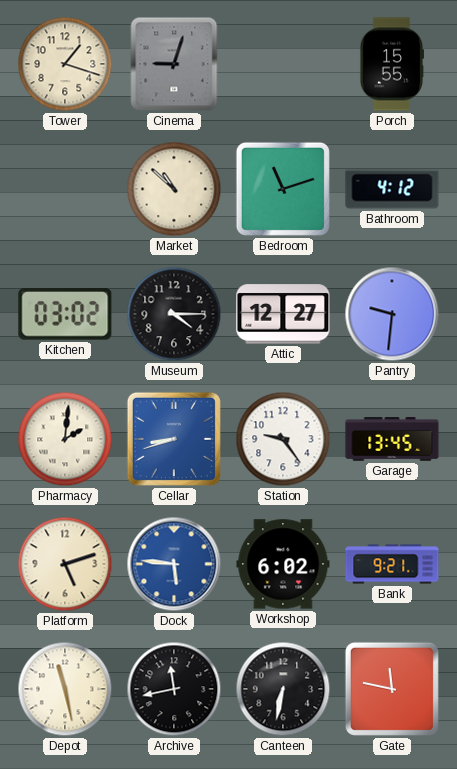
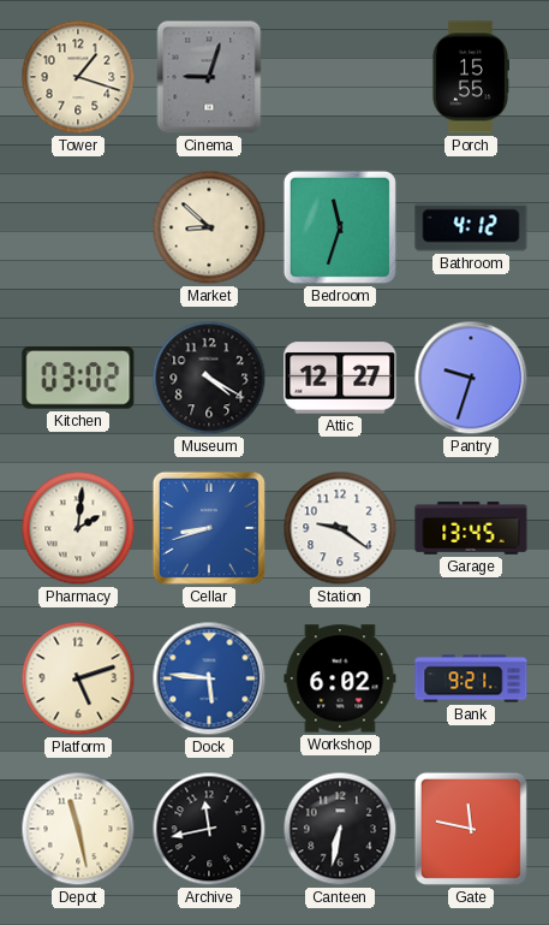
Market: 10:52 -> 8:52 (209, 227)
Bedroom: 11:12 -> 11:33 (340, 227)
Museum: 4:15 -> 4:20 (209, 378)
Pantry: 9:31 -> 9:33 (471, 378)
Station: 9:24 -> 9:21 (340, 528)
